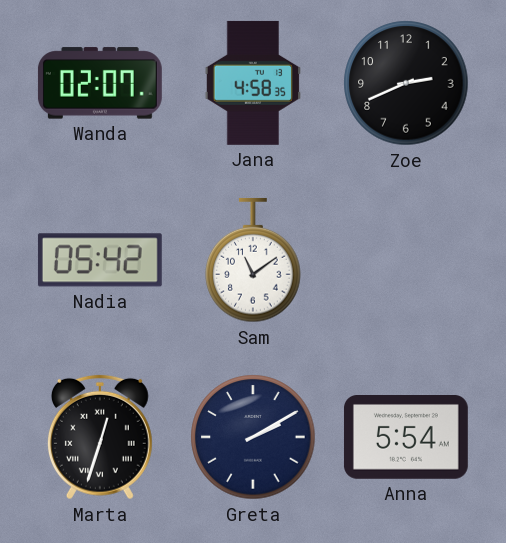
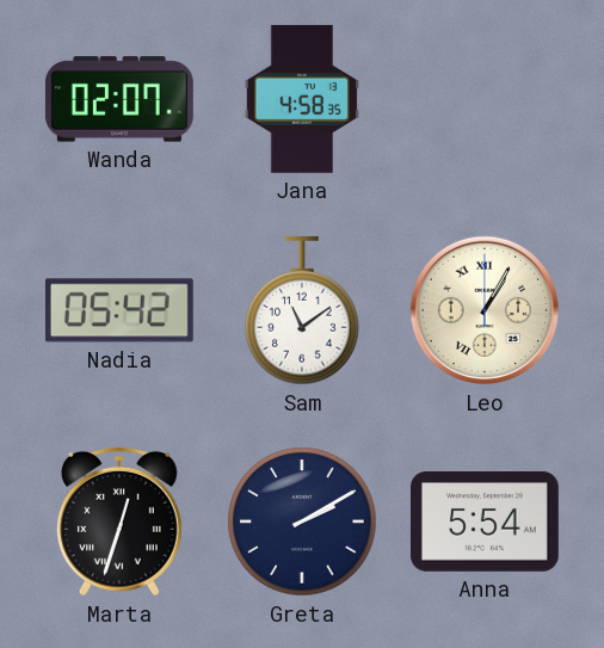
Zoe: 2:41 -> none (406, 83)
Leo: none -> 1:05 (485, 310)
